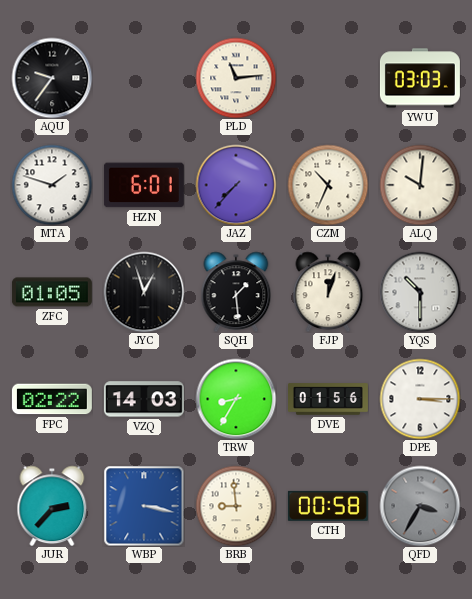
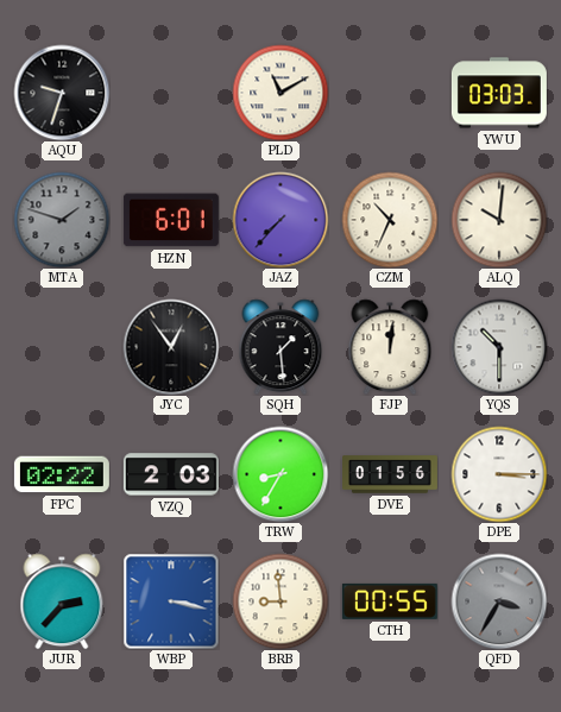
AQU: 9:36 -> 9:33 (62, 93)
PLD: 11:14 -> 11:10 (280, 93)
MTA dial: white -> grey (62, 220)
ZFC: 01:05 -> none (52, 292)
JYC: 12:57 -> 12:54 (171, 347)
FJP: 12:03 -> 12:01 (390, 347)
VZQ: 14:03 -> 2:03 (171, 474)
CTH: 00:58 -> 00:55 (390, 601)
